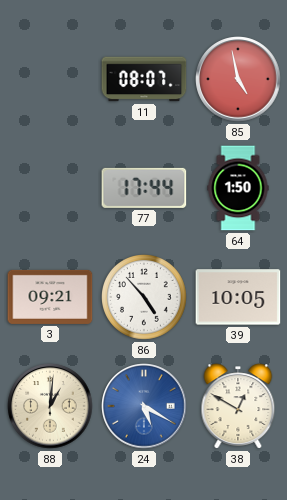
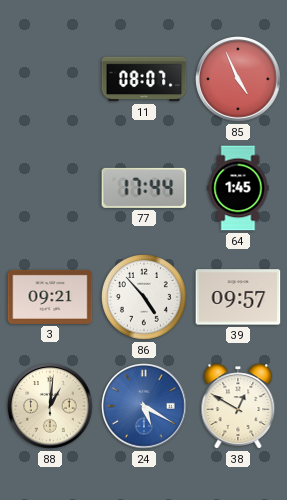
85: 4:58 -> 4:56 (238, 79)
64: 1:50 -> 1:45 (238, 188)
39: 10:05 -> 09:57 (238, 297)
